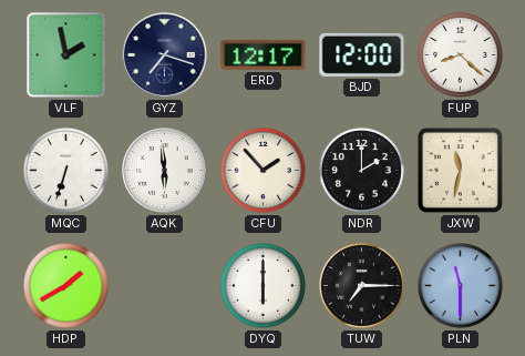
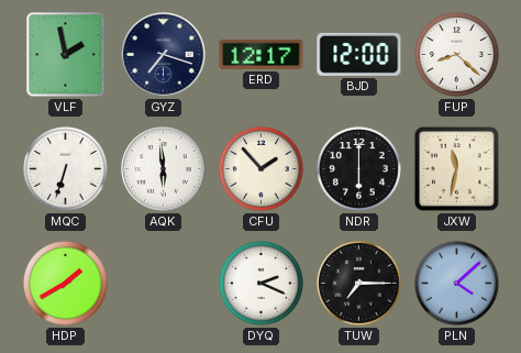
NDR: 2:00 -> 6:00 (358, 168)
DYQ: 6:00 -> 2:19 (260, 283)
PLN: 11:30 -> 4:08 (456, 283)
